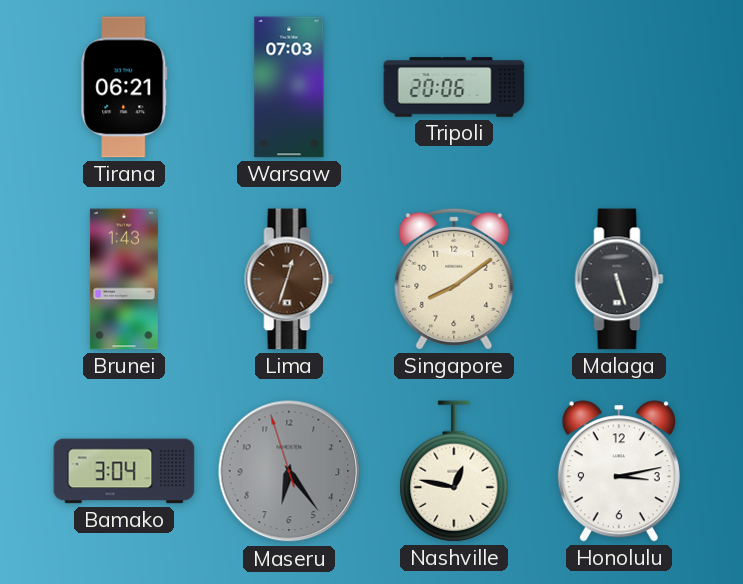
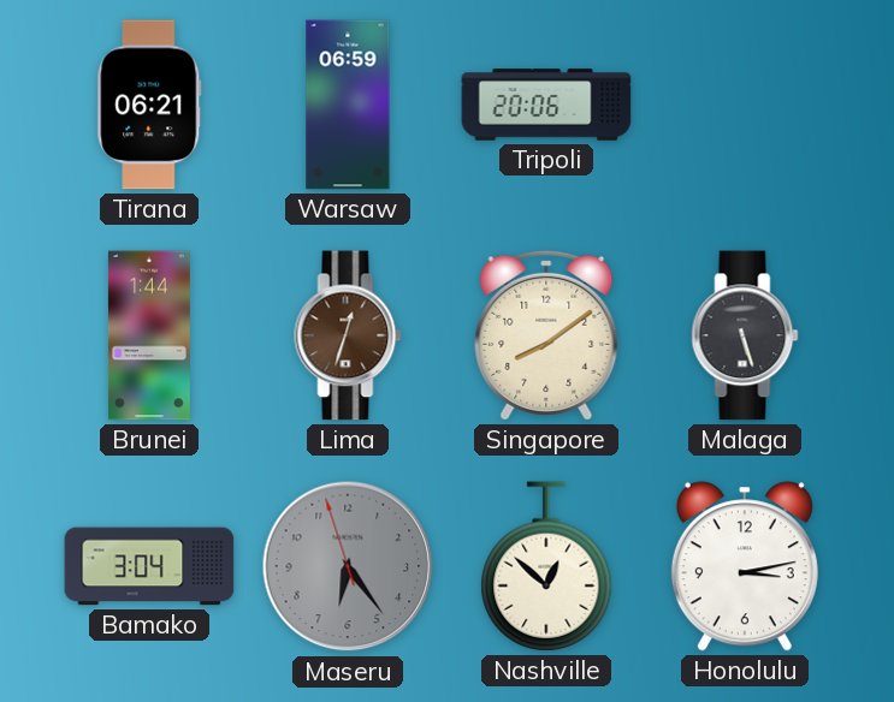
Warsaw: 07:03 -> 06:59 (348, 105)
Brunei: 1:43 -> 1:44 (149, 335)
Nashville: 12:47 -> 12:52 (546, 566)
